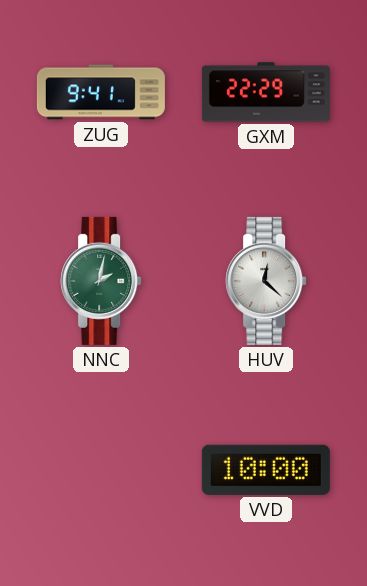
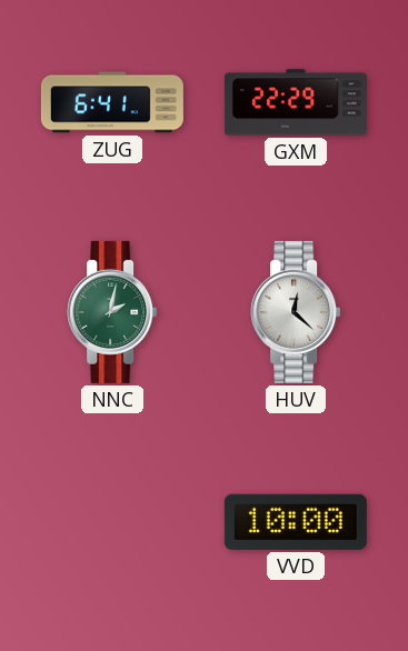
ZUG: 9:41 -> 6:41 (112, 102)
